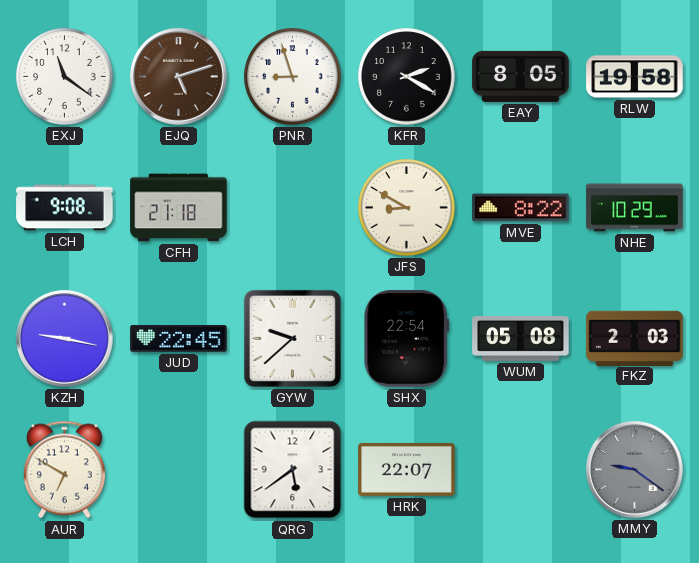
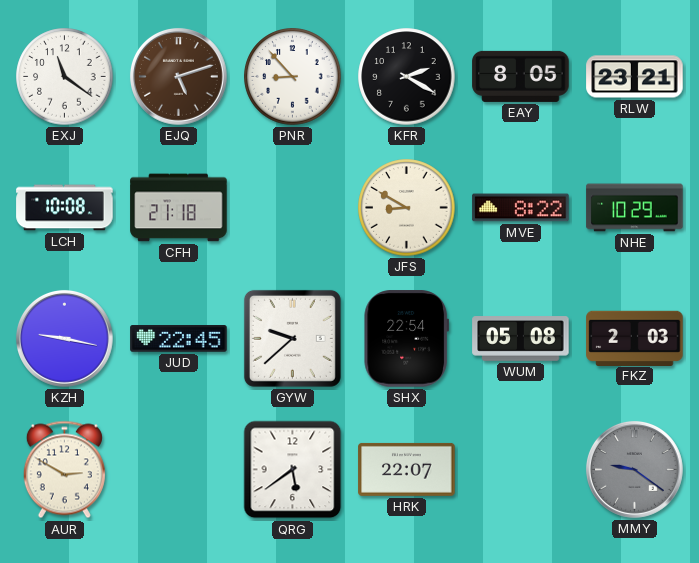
PNR: 8:57 -> 8:53 (293, 77)
RLW: 19:58 -> 23:21 (635, 77)
LCH: 9:08 -> 10:08 (65, 208)
AUR: 6:50 -> 2:50 (64, 470)
